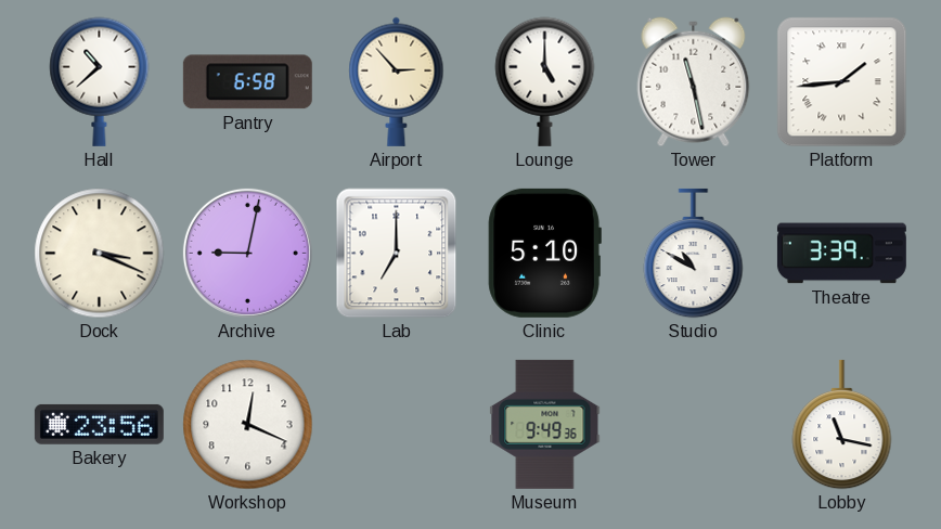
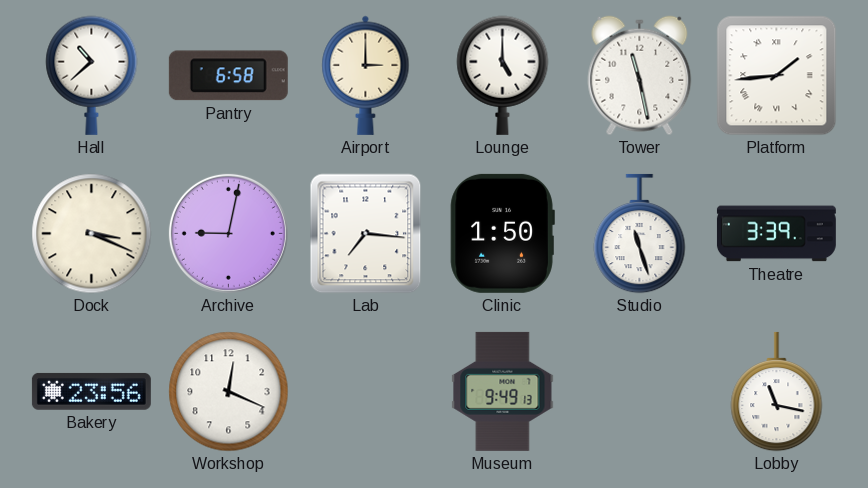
Airport: 2:53 -> 3:00 (366, 75)
Lab: 7:00 -> 7:16 (366, 234)
Clinic: 5:10 -> 1:50 (502, 233)
Studio: 10:50 -> 11:27 (640, 234)
Museum: 9:49:36 -> 9:49:13 (503, 391)
